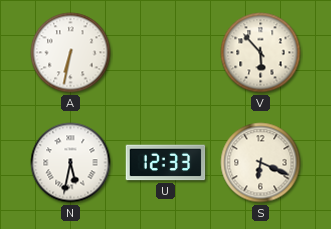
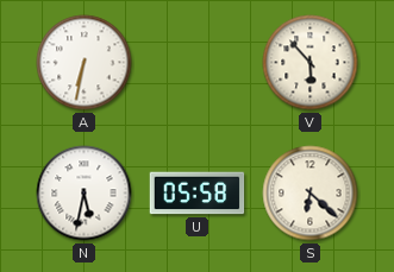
U: 12:33 -> 05:58 (198, 194)
S: 6:19 -> 6:22 (311, 194)
